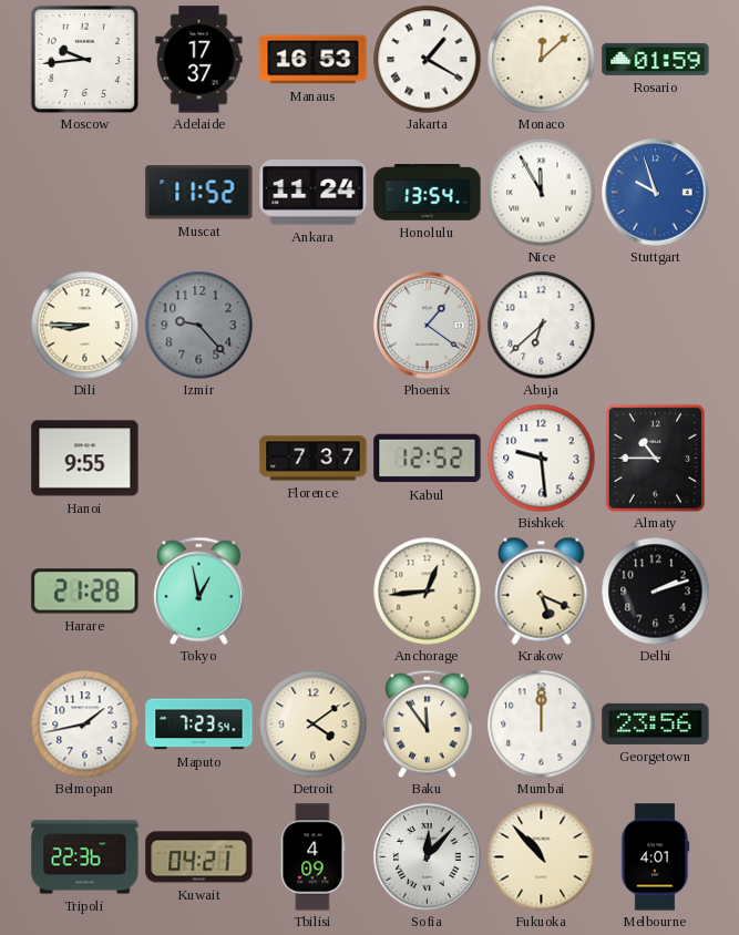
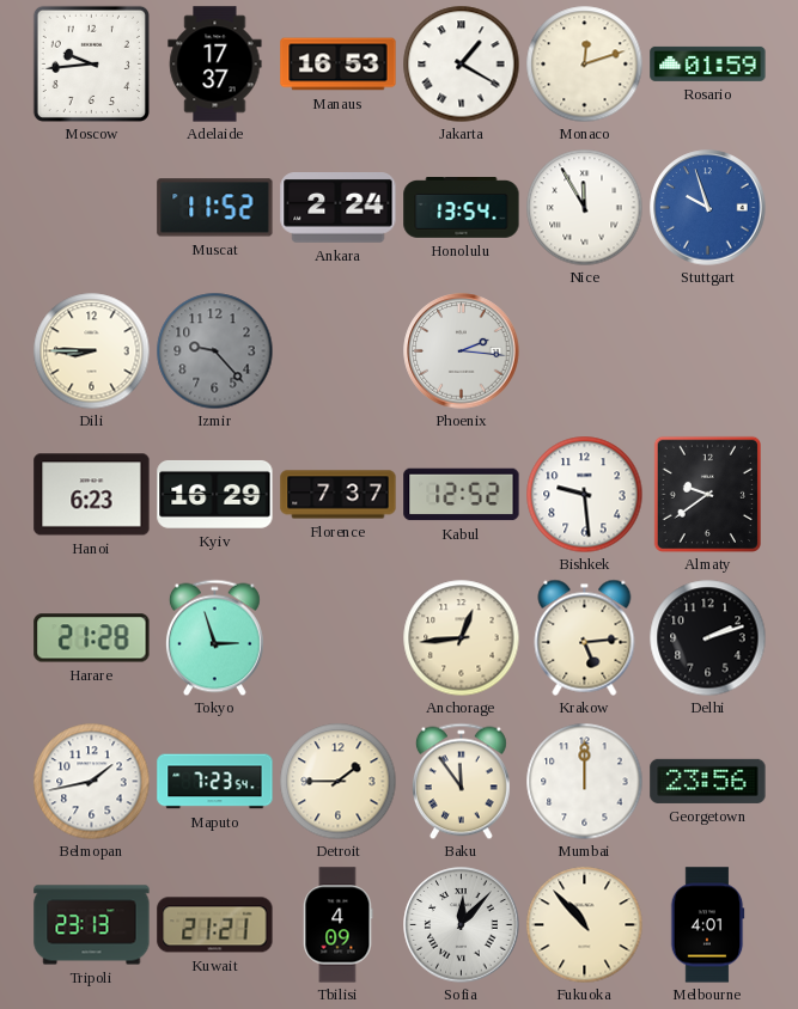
Monaco: 12:08 -> 12:12 (584, 63)
Ankara: 11:24 -> 2:24 (339, 208)
Phoenix: 1:21 -> 2:16 (462, 351)
Abuja: 6:38 -> none (541, 325)
Hanoi: 9:55 -> 6:23 (92, 495)
Kyiv: none -> 16:29 (215, 494)
Almaty: 10:45 -> 9:39 (707, 494)
Tokyo: 12:58 -> 2:57 (214, 637)
Krakow: 5:19 -> 5:14 (585, 637)
Detroit: 4:09 -> 1:45 (337, 781)
Tripoli: 22:36 -> 23:13 (92, 925)
Kuwait: 04:21 -> 21:21 (215, 925)
